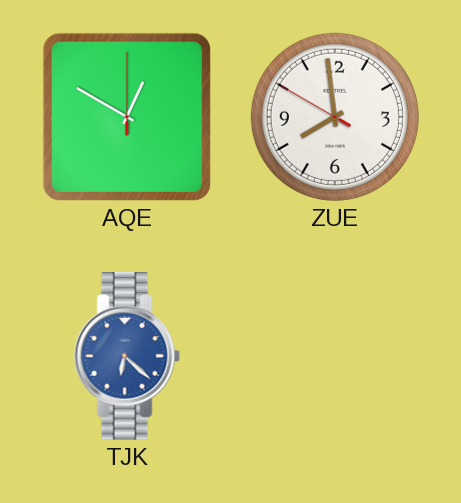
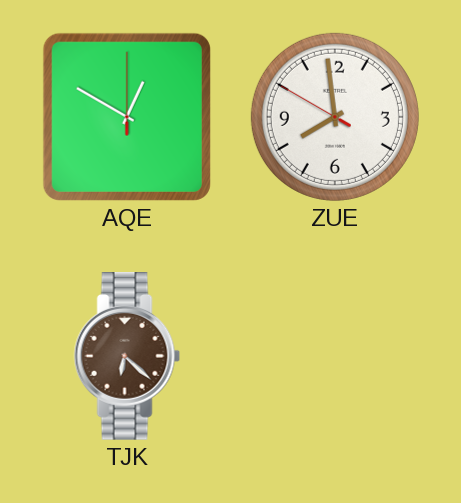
TJK dial: blue -> brown (127, 357)
